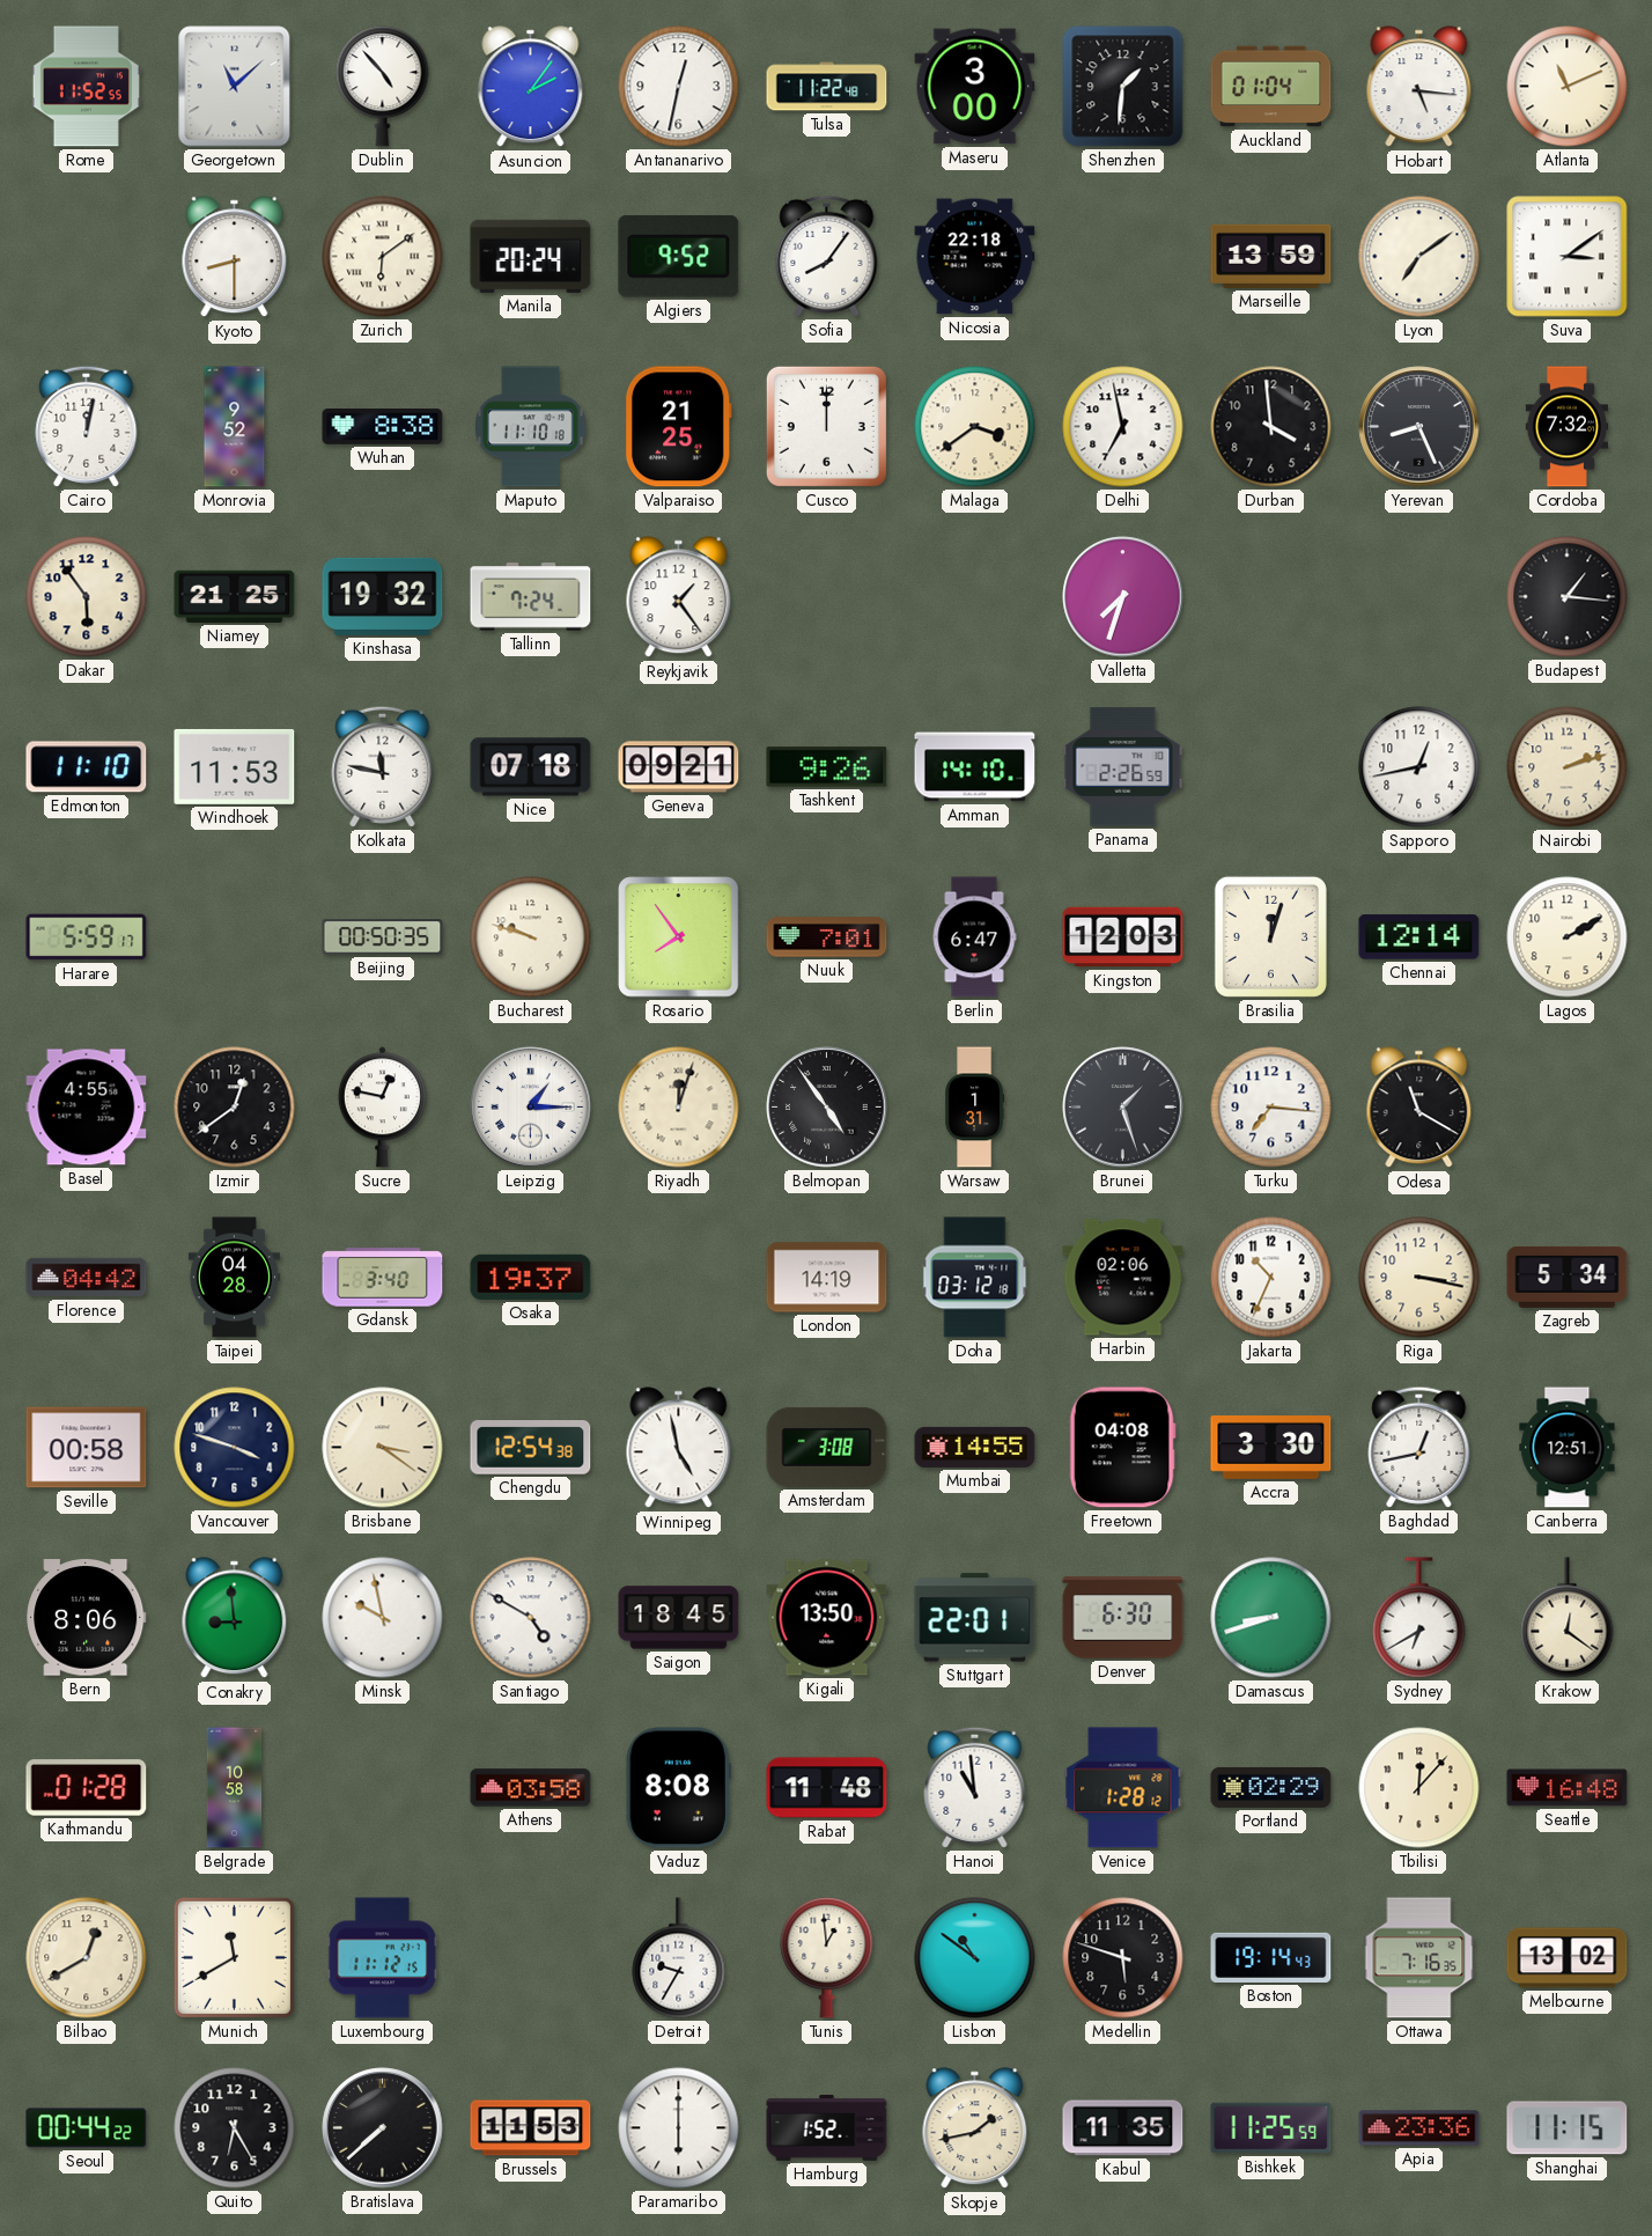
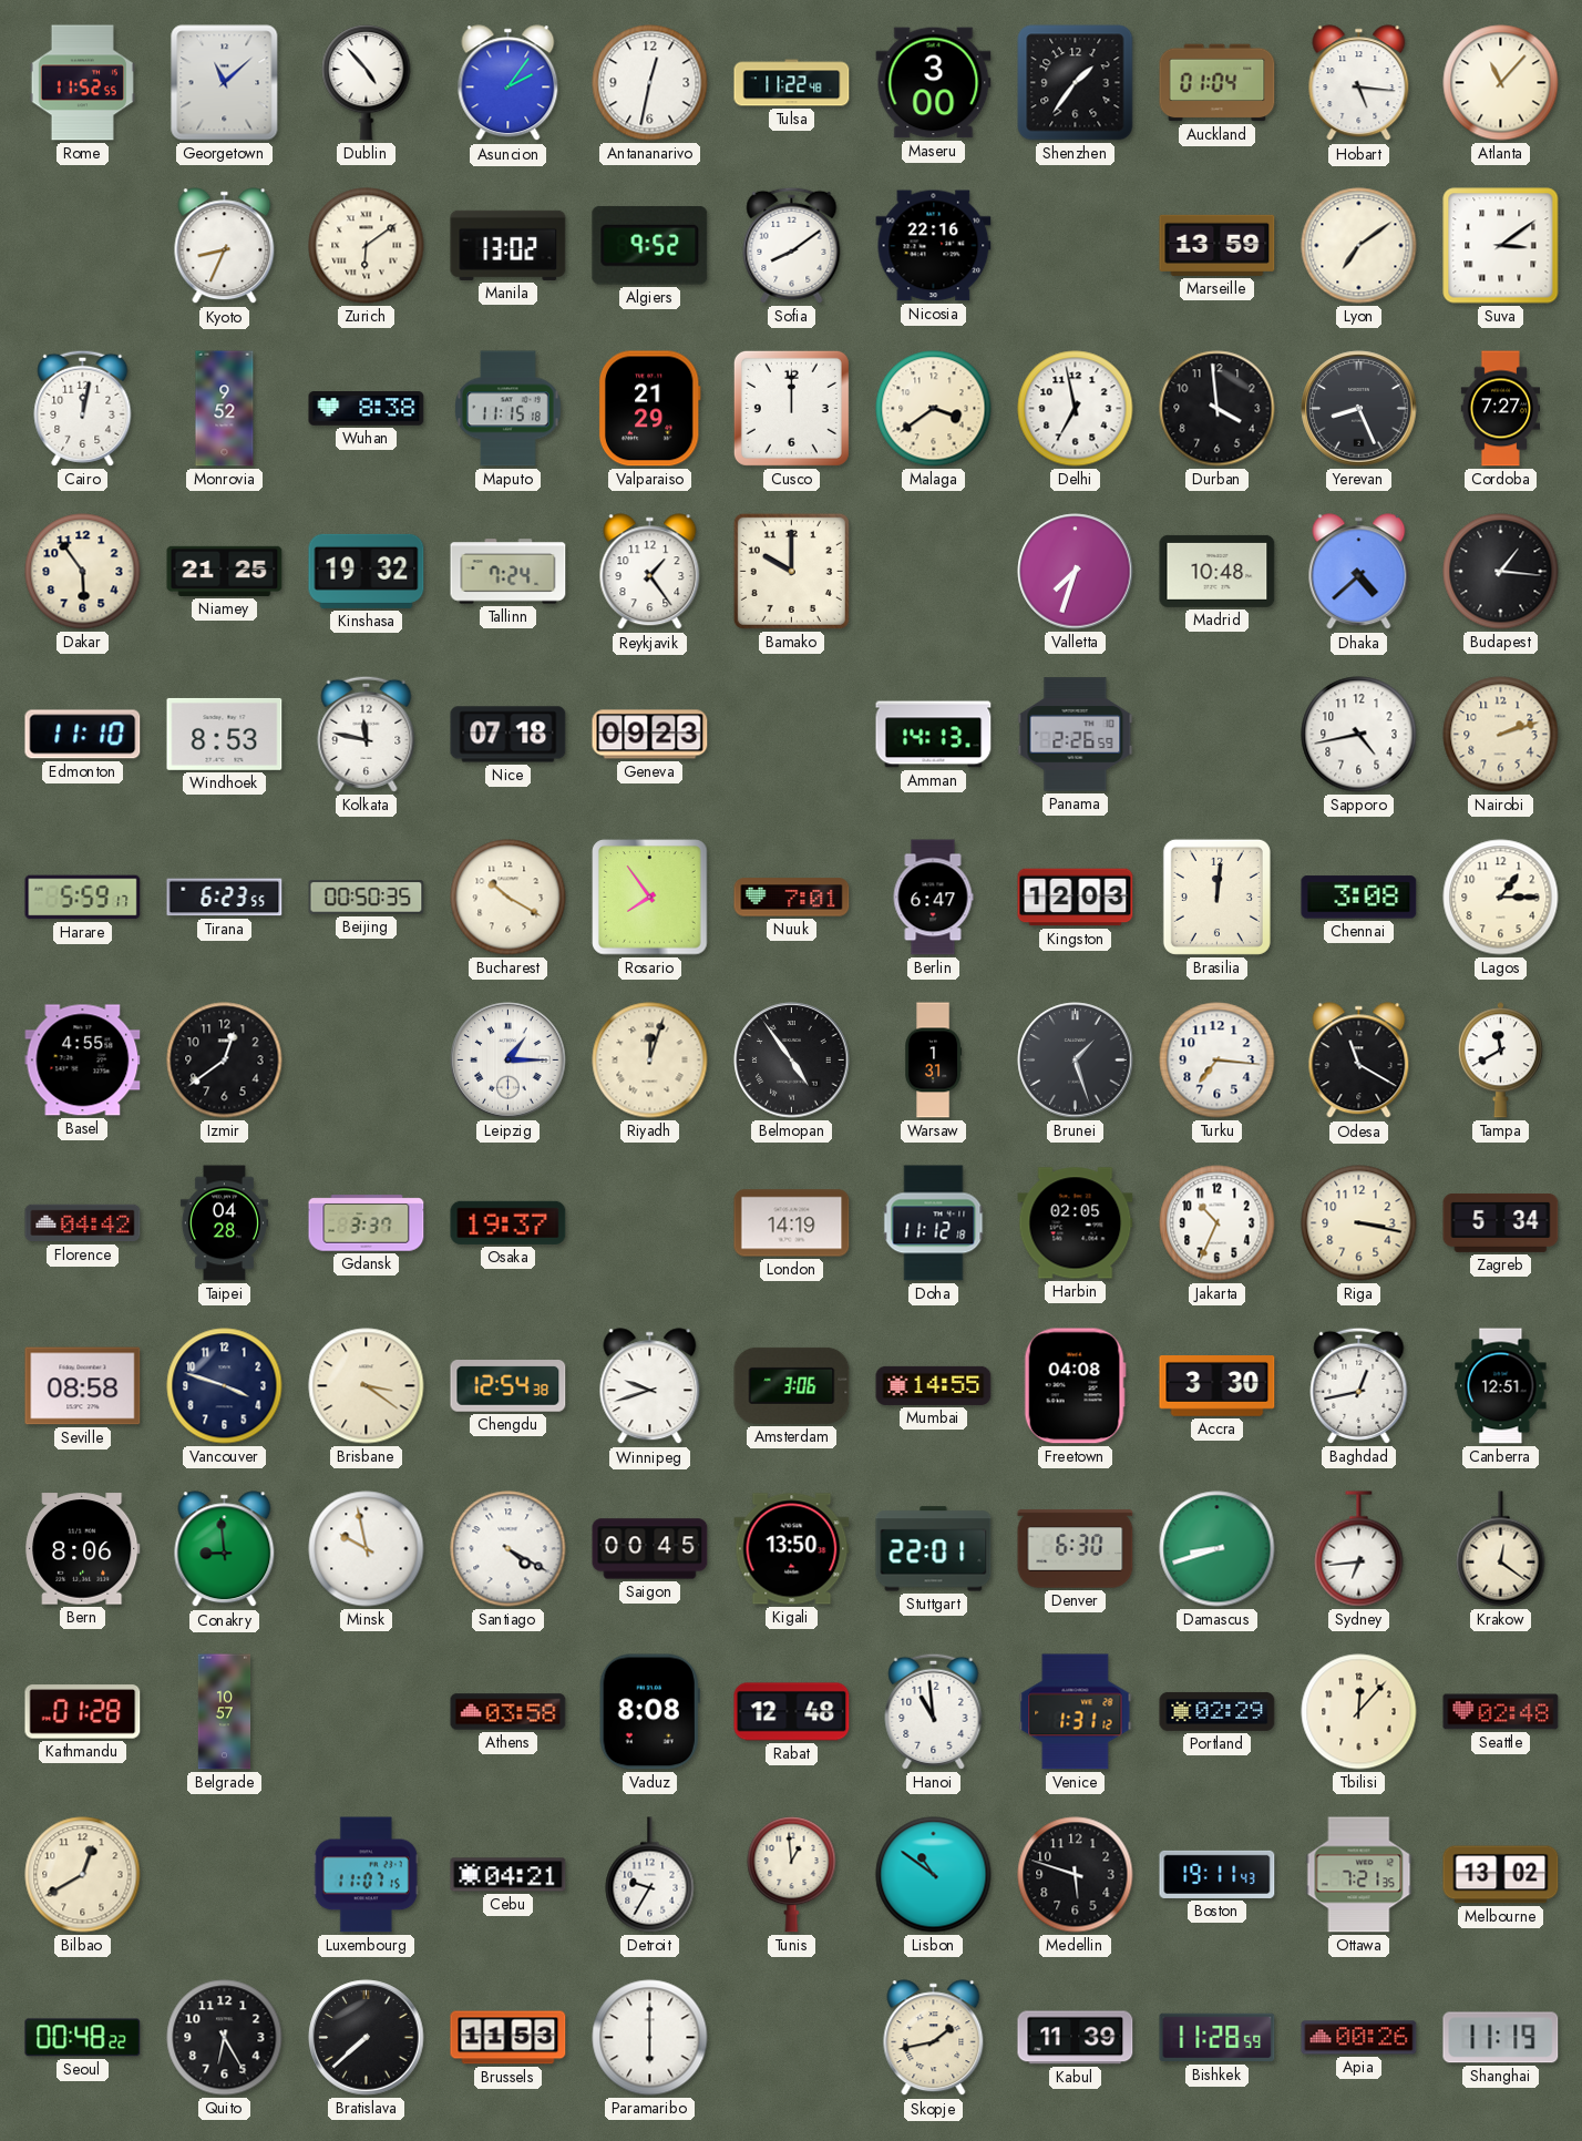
Shenzhen: 1:31 -> 1:36 (1076, 83)
Atlanta: 11:11 -> 11:07 (1501, 83)
Kyoto: 8:30 -> 8:34 (225, 246)
Manila: 20:24 -> 13:02 (508, 245)
Sofia: 8:06 -> 8:09 (792, 245)
Nicosia: 22:18 -> 22:16 (934, 246)
Maputo: 11:10 -> 11:15 (508, 409)
Valparaiso: 21:25 -> 21:29 (649, 409)
Cordoba: 7:32 -> 7:27 (1501, 409)
Bamako: none -> 10:00 (791, 571)
Madrid: none -> 10:48 (1218, 571)
Dhaka: none -> 4:38 (1359, 572)
Windhoek: 11:53 -> 8:53 (225, 734)
Geneva: 09:21 -> 09:23 (650, 735)
Tashkent: 9:26 -> none (827, 767)
Amman: 14:10 -> 14:13 (934, 735)
Sapporo: 12:43 -> 4:43 (1359, 735)
Tirana: none -> 6:23 (225, 898)
Bucharest: 9:48 -> 10:20 (508, 898)
Brasilia: 12:03 -> 12:01 (1216, 897)
Chennai: 12:14 -> 3:08 (1359, 898)
Lagos: 2:10 -> 1:15 (1501, 898)
Sucre: 12:47 -> none (382, 1108)
Tampa: none -> 11:40 (1500, 1061)
Gdansk: 3:40 -> 3:37 (367, 1223)
Doha: 03:12 -> 11:12 (934, 1223)
Harbin: 02:06 -> 02:05 (1076, 1223)
Seville: 00:58 -> 08:58 (83, 1386)
Winnipeg: 4:58 -> 9:42 (650, 1386)
Amsterdam: 3:08 -> 3:06 (792, 1385)
Santiago: 4:50 -> 4:20 (508, 1549)
Saigon: 18:45 -> 00:45 (650, 1549)
Sydney: 6:40 -> 6:44 (1359, 1549)
Belgrade: 10:58 -> 10:57 (225, 1712)
Rabat: 11:48 -> 12:48 (792, 1712)
Venice: 1:28 -> 1:31 (1076, 1712)
Seattle: 16:48 -> 02:48 (1501, 1712)
Munich: 11:40 -> none (234, 1957)
Luxembourg: 11:12 -> 11:07 (366, 1875)
Cebu: none -> 04:21 (508, 1875)
Boston: 19:14 -> 19:11 (1218, 1874)
Ottawa: 7:16 -> 7:21 (1359, 1875)
Seoul: 00:44 -> 00:48 (83, 2038)
Hamburg: 1:52 -> none (827, 2128)
Kabul: 11:35 -> 11:39 (1076, 2038)
Bishkek: 11:25 -> 11:28 (1218, 2038)
Apia: 23:36 -> 00:26 (1359, 2038)
Shanghai: 11:15 -> 11:19 (1501, 2038)
